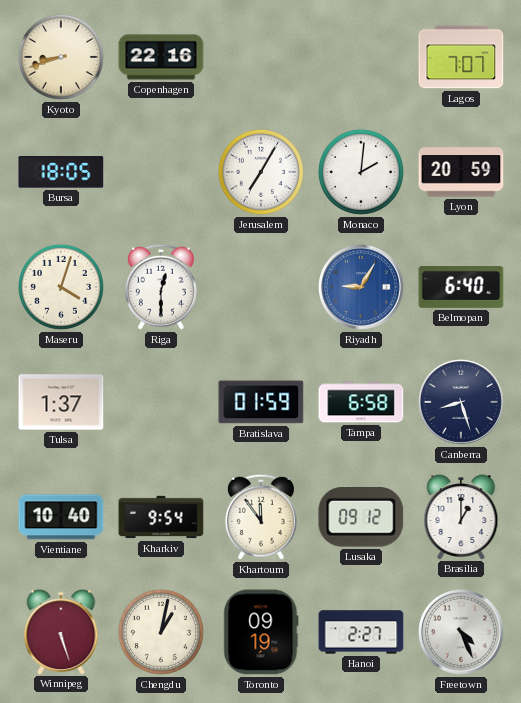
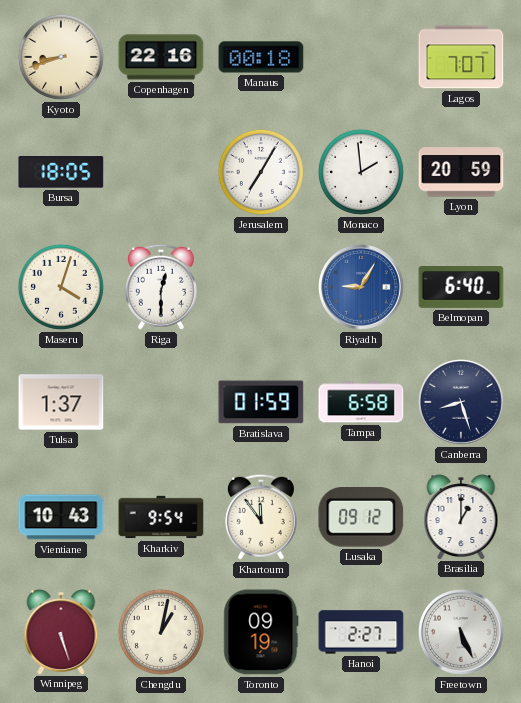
Manaus: none -> 00:18 (261, 57)
Monaco: 2:01 -> 1:59 (361, 172)
Vientiane: 10:40 -> 10:43 (61, 517)
Freetown: 4:26 -> 5:26 (461, 632)
